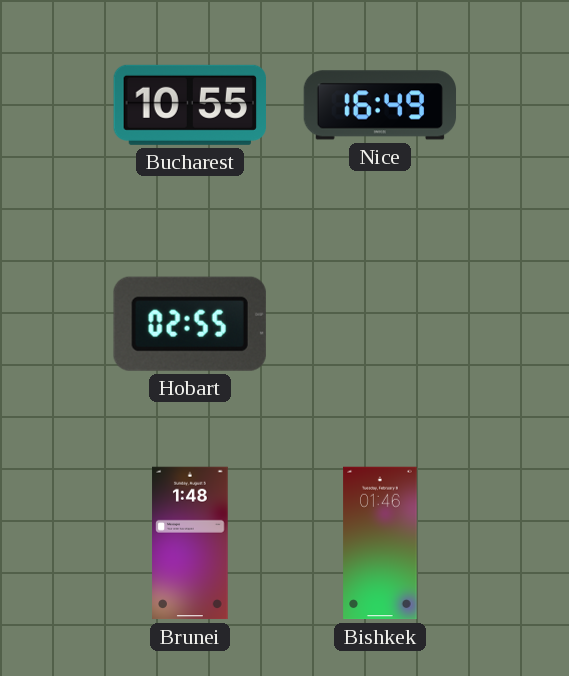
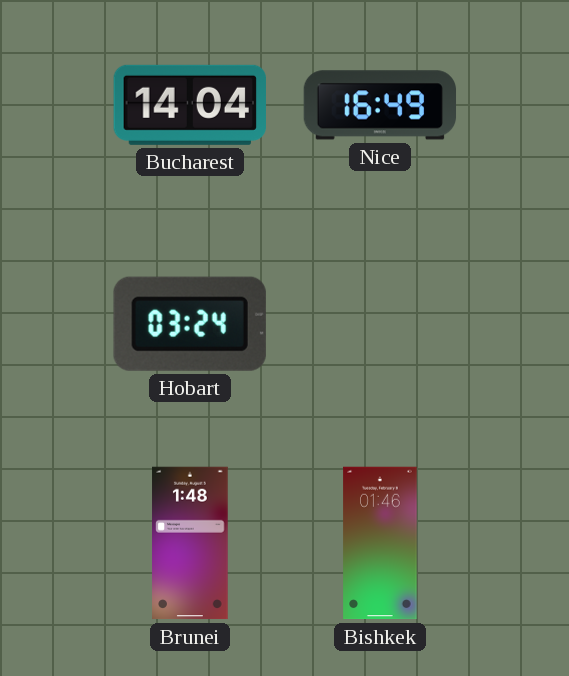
Bucharest: 10:55 -> 14:04 (190, 105)
Hobart: 02:55 -> 03:24 (190, 324)
